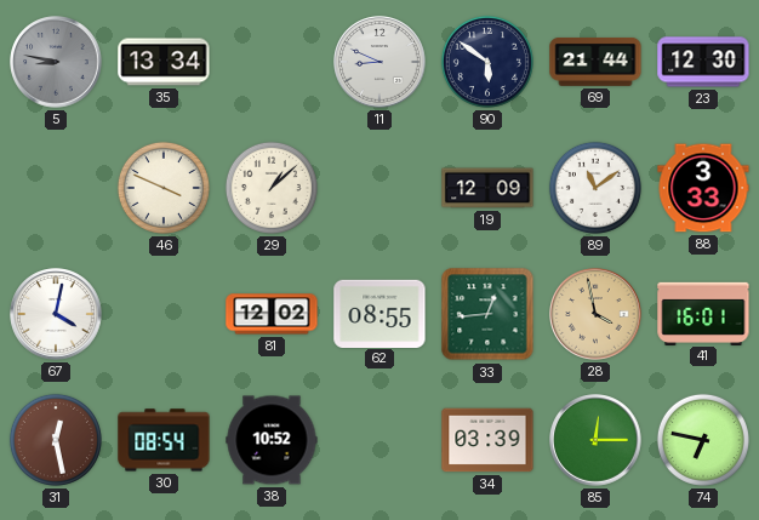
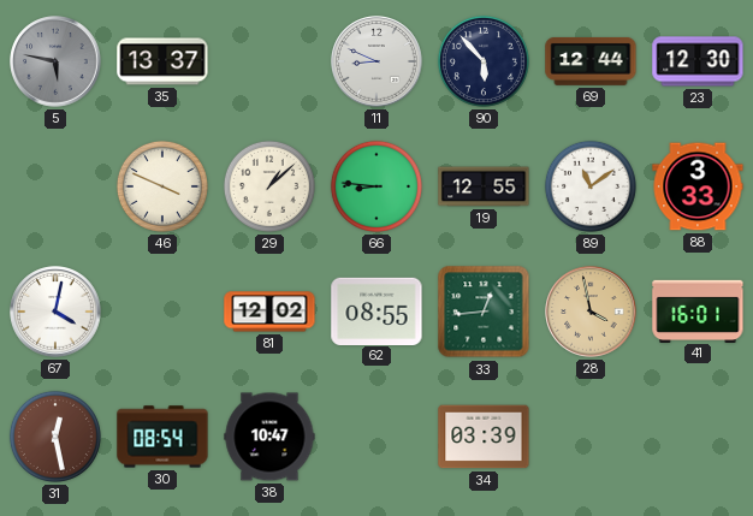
5: 8:47 -> 5:47 (55, 61)
35: 13:34 -> 13:37 (162, 61)
90: 5:51 -> 5:53 (484, 61)
69: 21:44 -> 12:44 (591, 61)
66: none -> 8:46 (376, 186)
19: 12:09 -> 12:55 (484, 186)
38: 10:52 -> 10:47 (269, 437)
85: 12:15 -> none (595, 440)
74: 6:47 -> none (703, 440)
